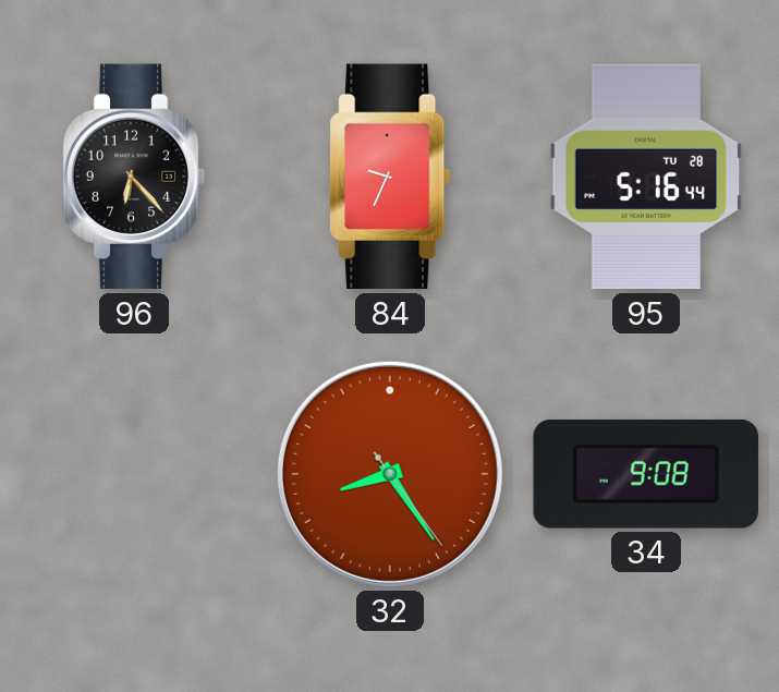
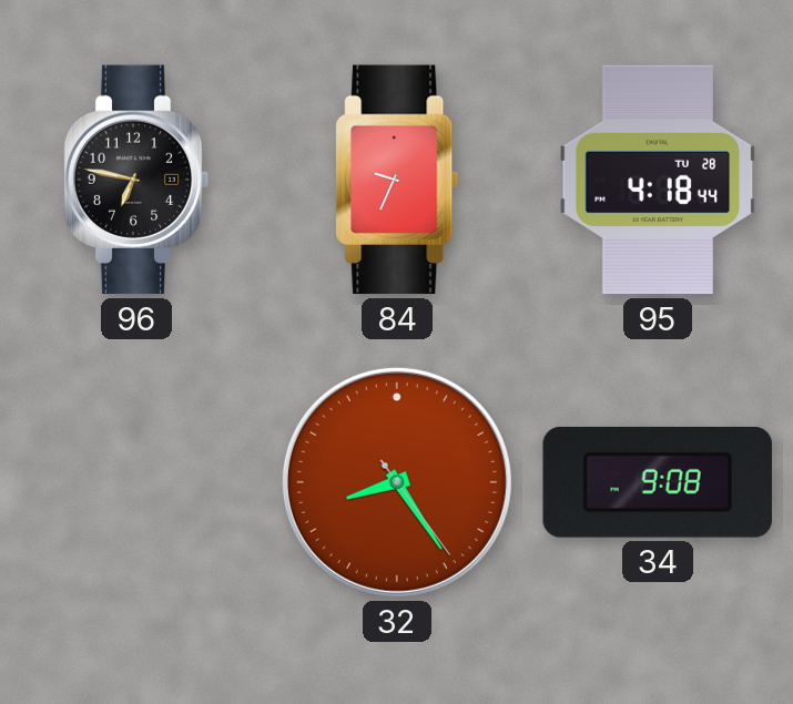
96: 6:23 -> 6:47 (136, 180)
95: 5:16 -> 4:18 (658, 180)
